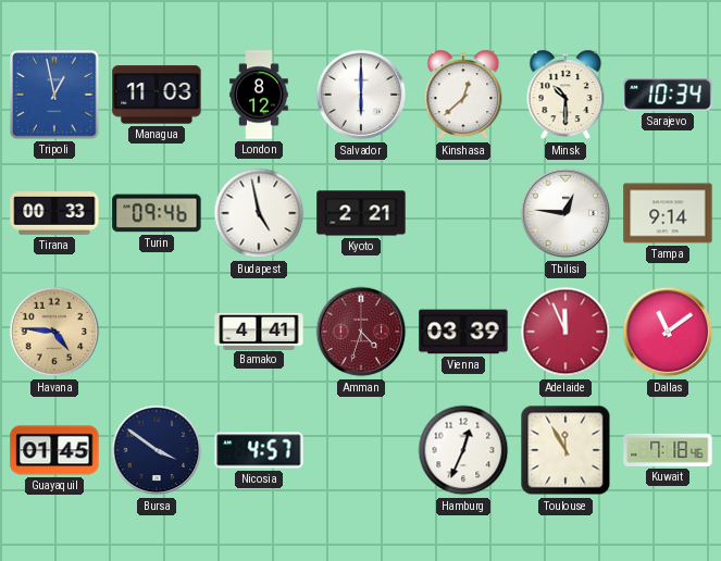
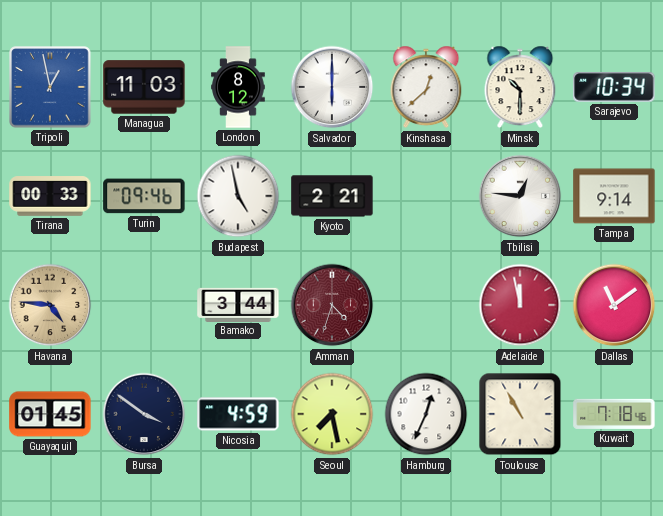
Bamako: 4:41 -> 3:44 (238, 304)
Vienna: 03:39 -> none (463, 332)
Adelaide: 11:56 -> 11:58 (520, 305)
Nicosia: 4:57 -> 4:59 (238, 414)
Seoul: none -> 7:28 (332, 414)
Toulouse: 11:55 -> 10:55 (520, 414)
